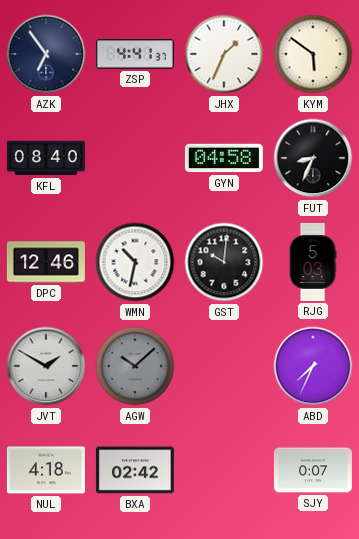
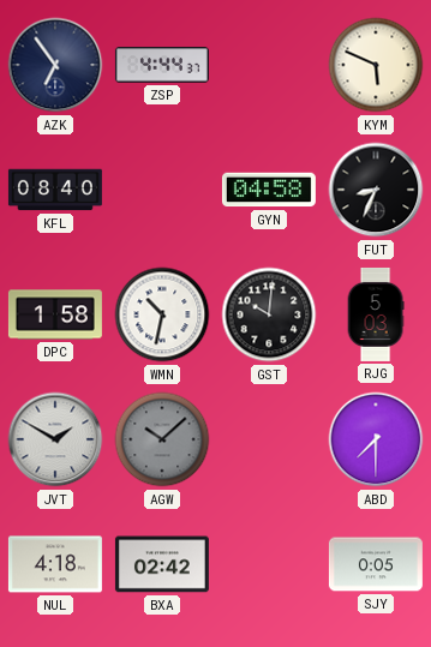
ZSP: 4:41 -> 4:44 (162, 65)
JHX: 1:34 -> none (224, 54)
KYM: 5:51 -> 5:49 (376, 65)
DPC: 12:46 -> 1:58 (55, 314)
ABD: 7:34 -> 7:30 (376, 439)
SJY: 0:07 -> 0:05 (376, 564)
